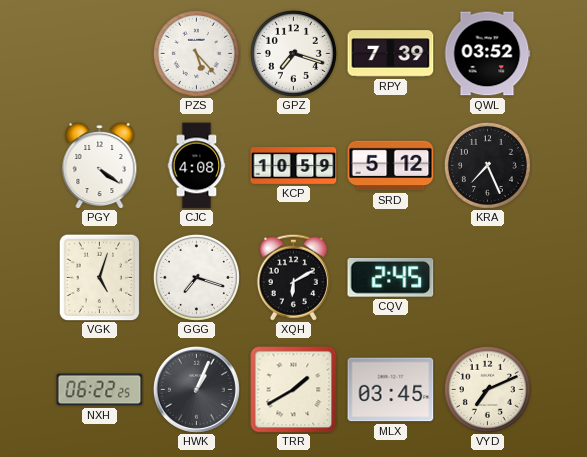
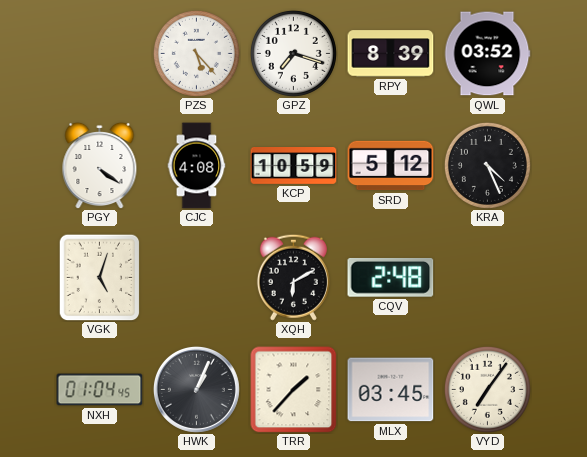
RPY: 7:39 -> 8:39 (391, 54)
KRA: 7:26 -> 4:26 (487, 165)
GGG: 7:18 -> none (196, 277)
CQV: 2:45 -> 2:48 (391, 277)
NXH: 06:22 -> 01:04 (100, 390)
TRR: 1:40 -> 1:37 (294, 390)
VYD: 7:11 -> 7:06 (487, 389)
